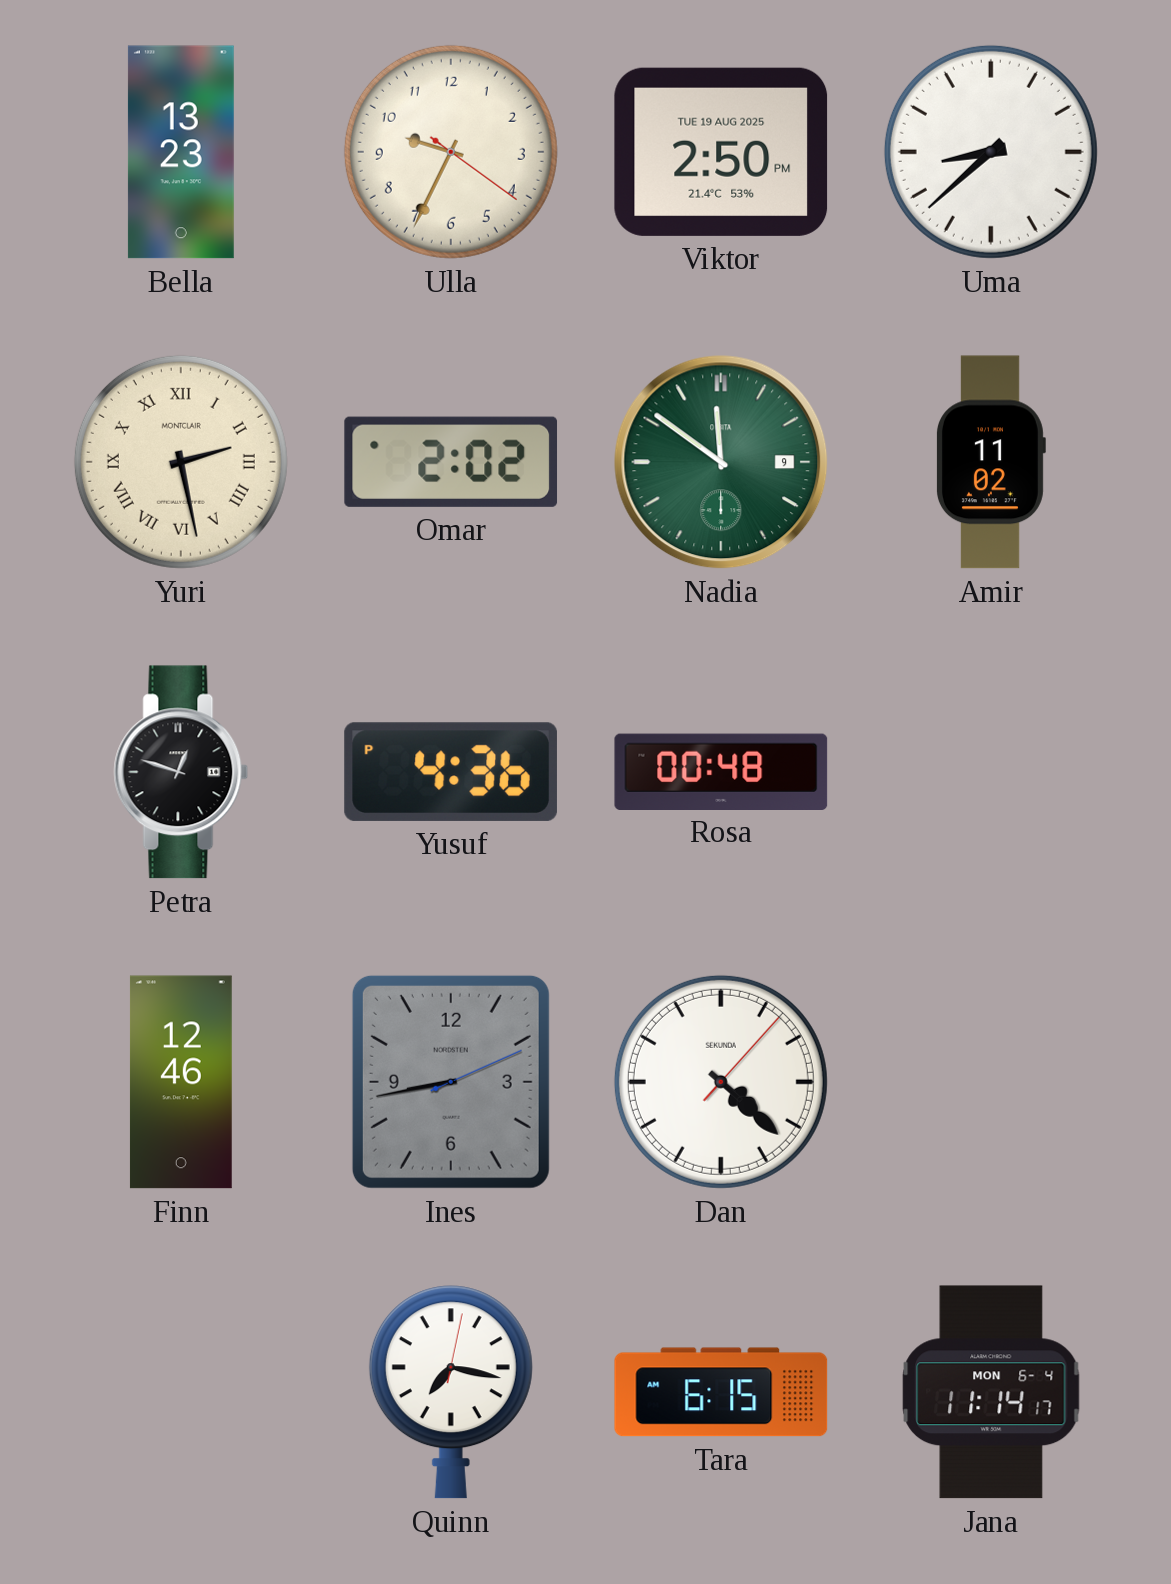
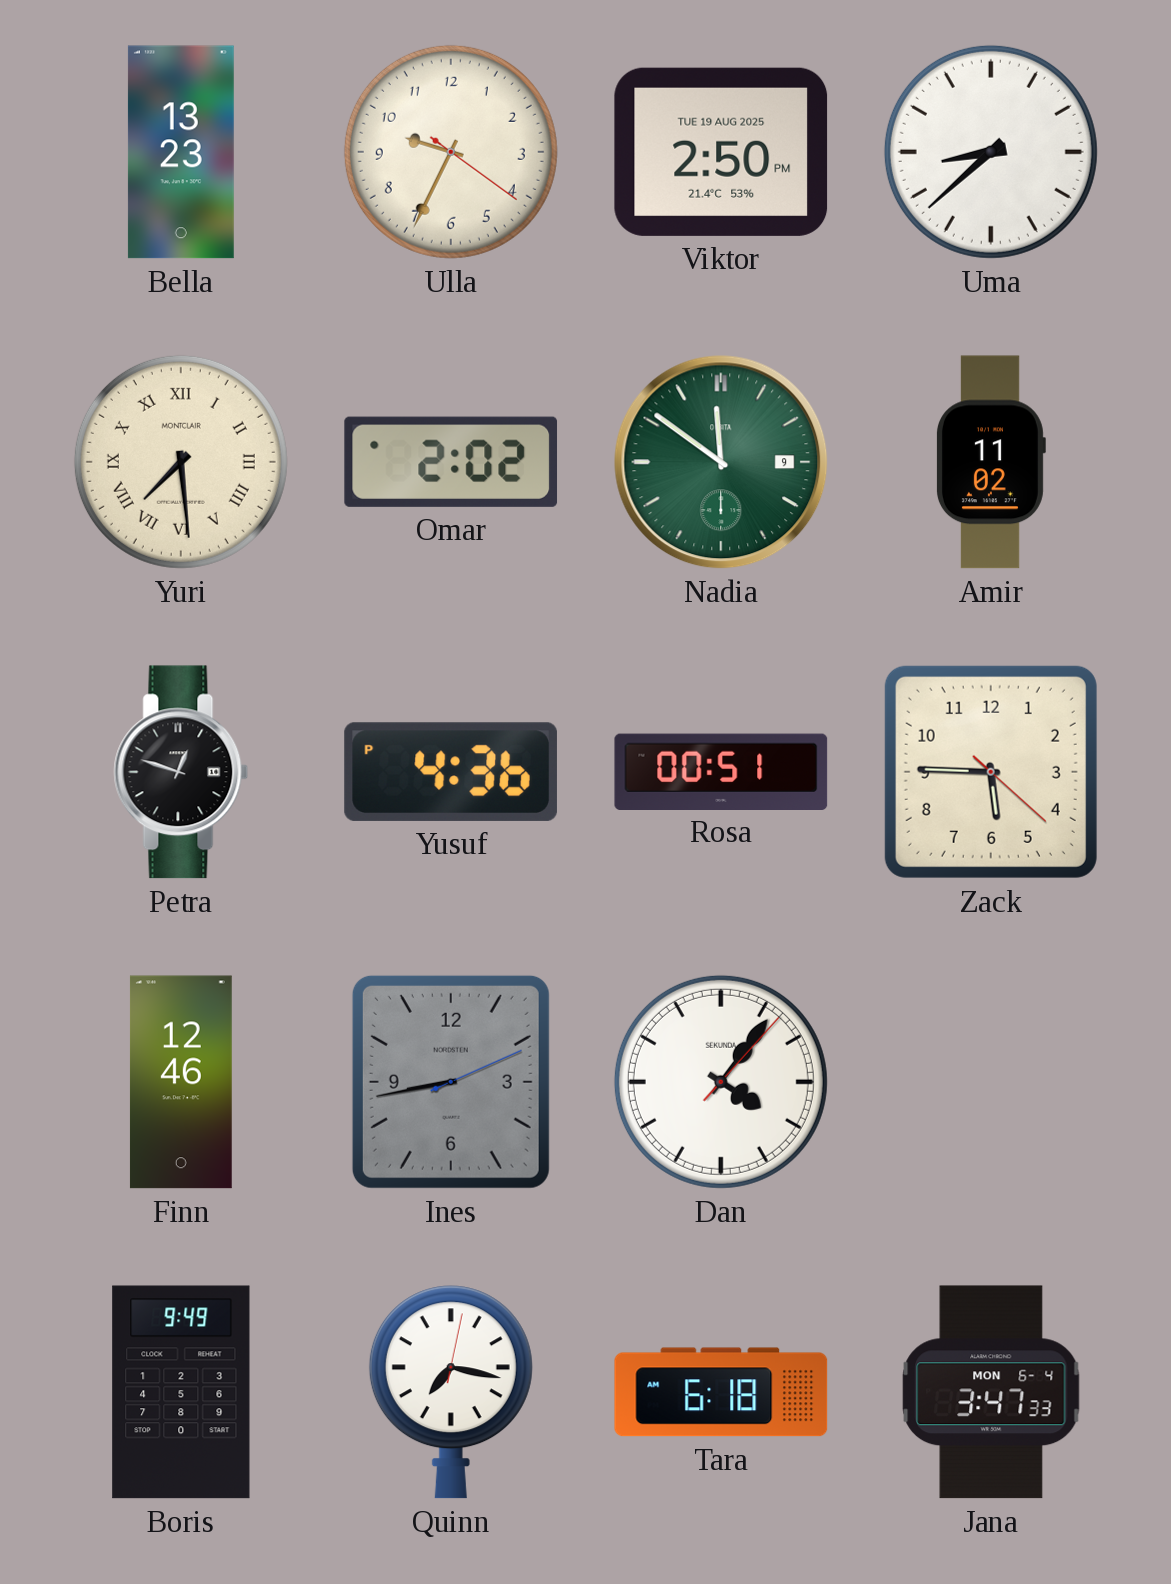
Yuri: 2:28 -> 7:29 (181, 462)
Rosa: 00:48 -> 00:51 (721, 771)
Zack: none -> 5:45 (991, 772)
Dan: 4:22 -> 4:06 (721, 1082)
Boris: none -> 9:49 (181, 1392)
Tara: 6:15 -> 6:18 (721, 1392)
Jana: 11:14 -> 3:47 (991, 1392)
